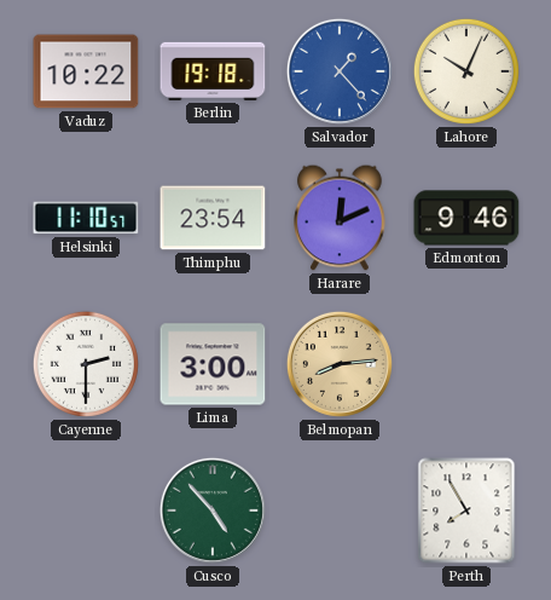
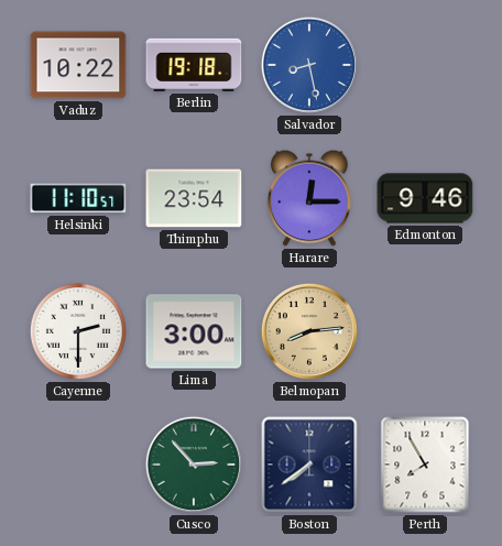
Salvador: 1:23 -> 8:28 (309, 65)
Lahore: 10:04 -> none (466, 71)
Harare: 12:11 -> 12:15 (309, 198)
Cusco: 4:53 -> 2:53 (194, 465)
Boston: none -> 7:39 (309, 465)
